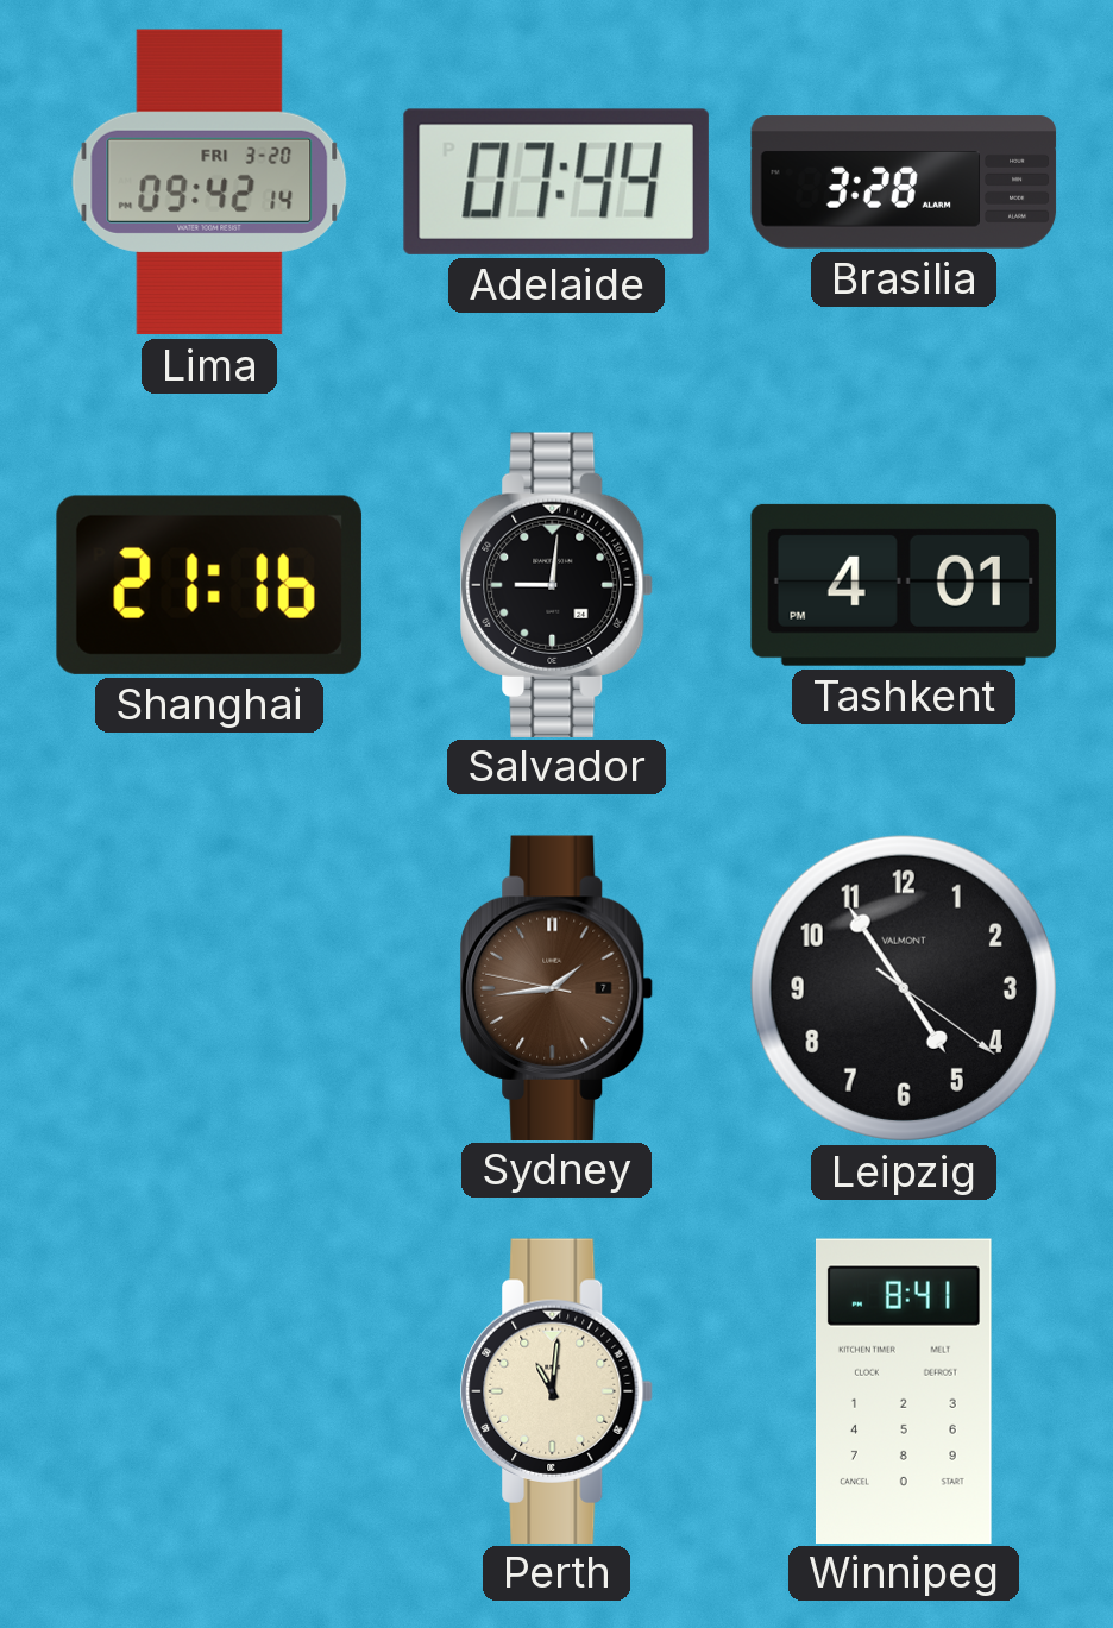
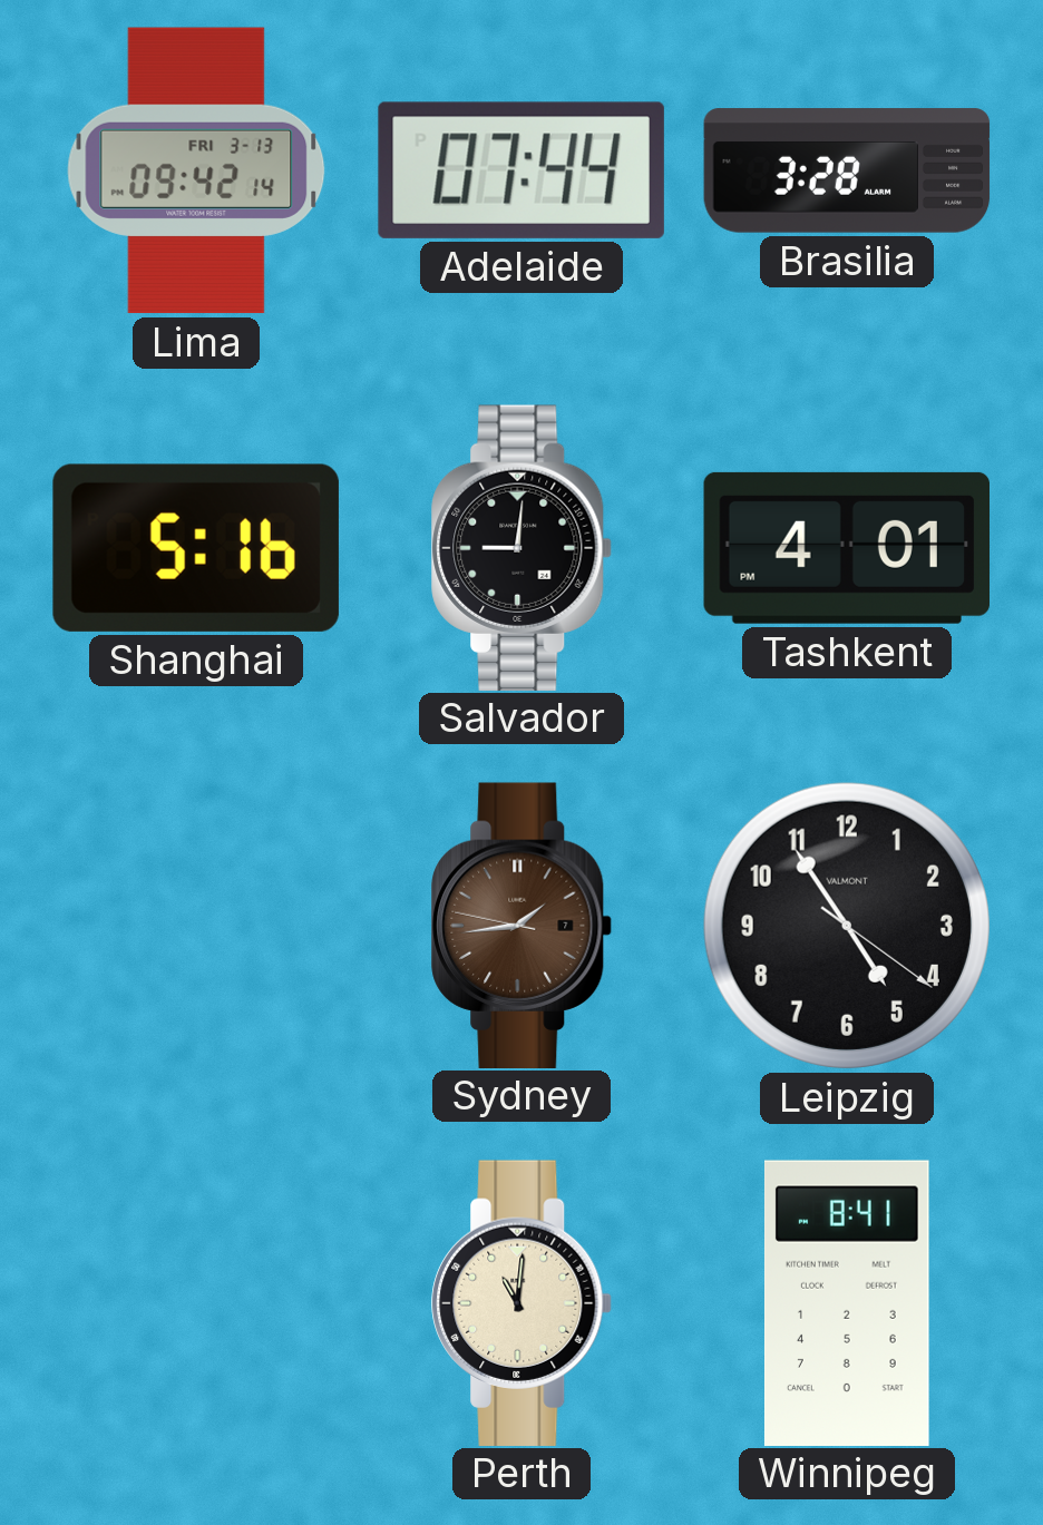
Lima date: FRI 3-20 -> FRI 3-13 (196, 170)
Shanghai: 21:16 -> 5:16 (196, 548)
